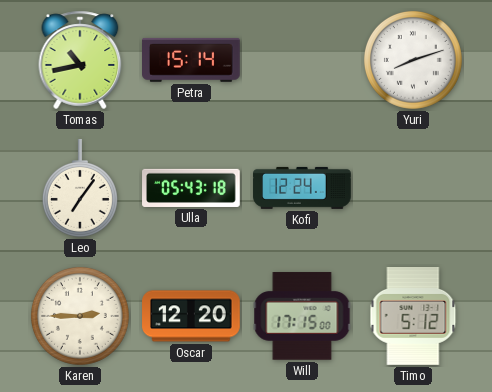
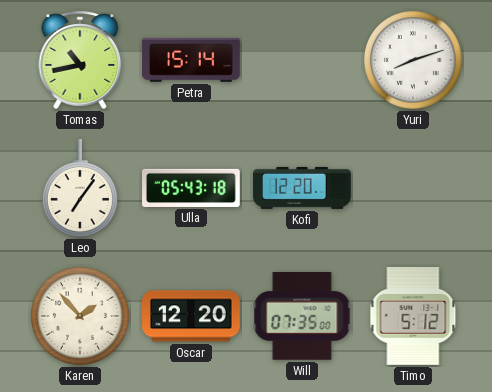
Kofi: 12:24 -> 12:20 (302, 188)
Karen: 2:45 -> 1:53 (80, 316)
Will: 17:15 -> 07:35 (302, 316)
